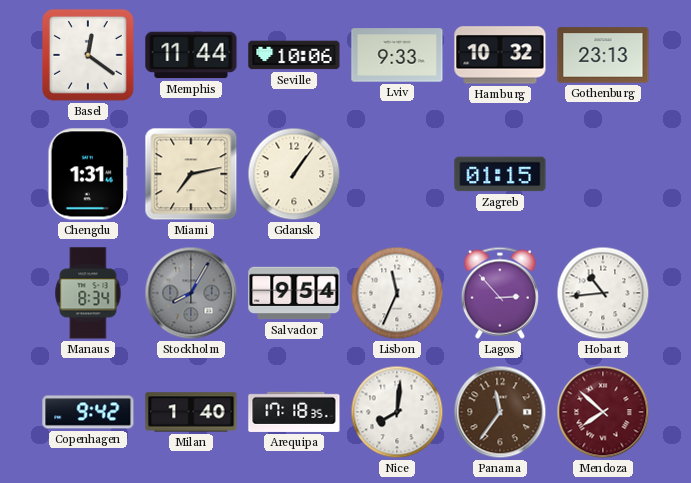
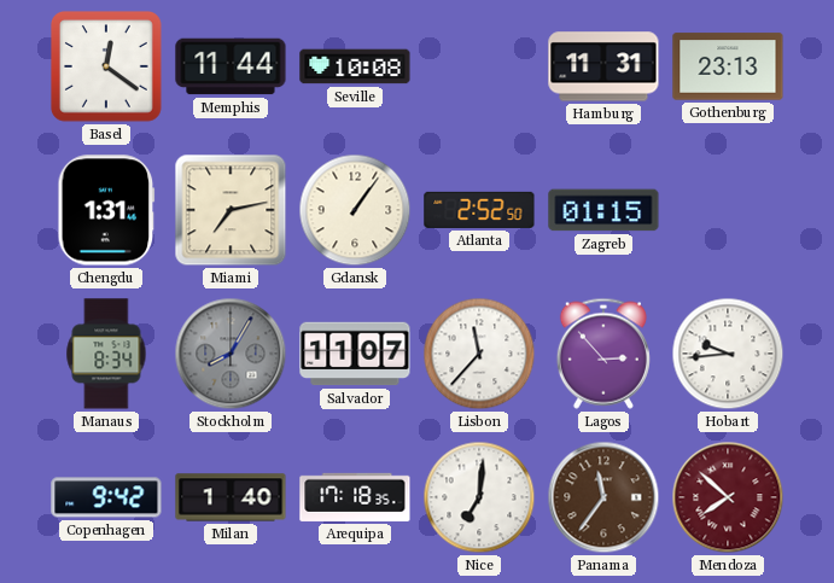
Seville: 10:06 -> 10:08 (355, 66)
Lviv: 9:33 -> none (397, 55)
Hamburg: 10:32 -> 11:31 (603, 66)
Atlanta: none -> 2:52 (479, 210)
Salvador: 9:54 -> 11:07 (355, 354)
Lisbon: 11:34 -> 11:37 (479, 354)
Hobart: 10:44 -> 9:44 (728, 354)
Nice: 8:01 -> 7:01 (479, 497)
